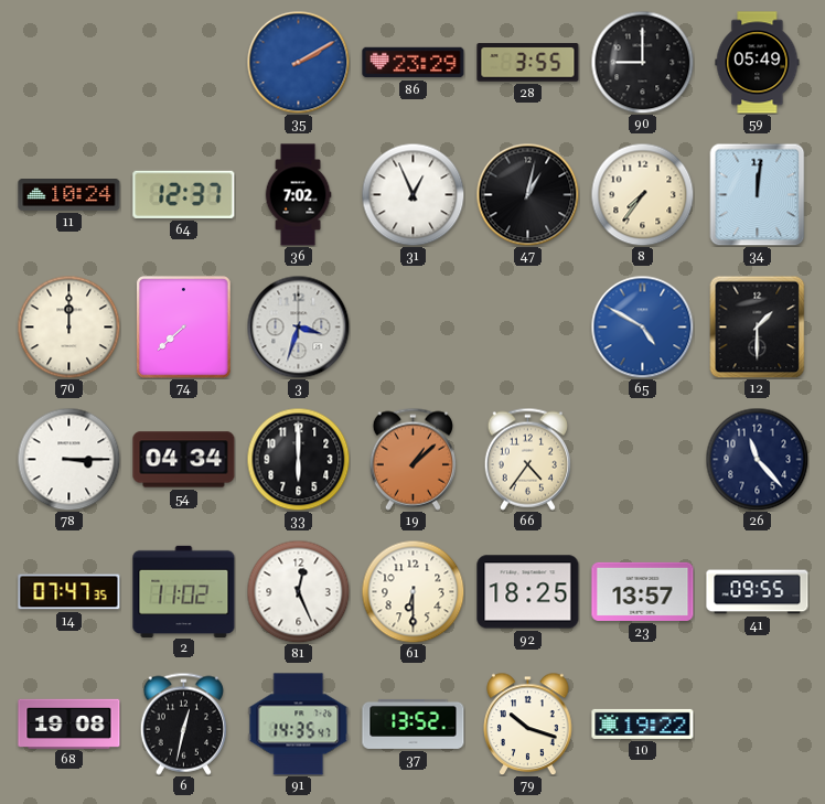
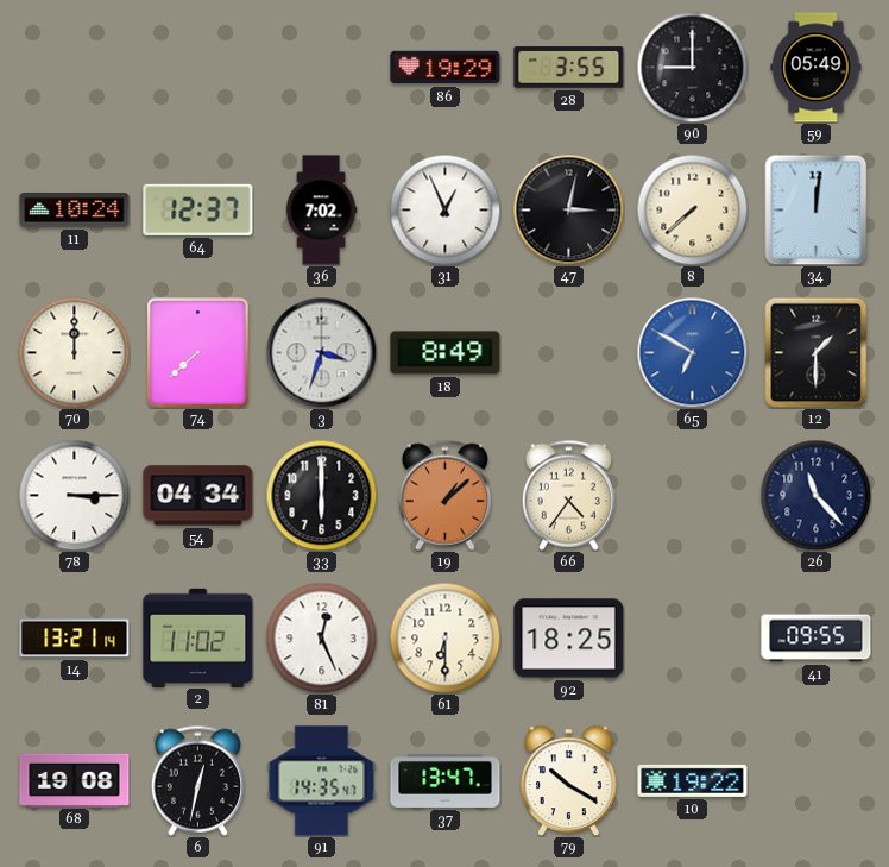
35: 2:10 -> none (298, 62)
86: 23:29 -> 19:29 (446, 68)
47: 1:02 -> 3:02 (568, 209)
8: 7:36 -> 7:38 (692, 209)
18: none -> 8:49 (446, 353)
65: 4:50 -> 6:50 (692, 352)
14: 07:47 -> 13:21 (75, 639)
23: 13:57 -> none (643, 591)
37: 13:52 -> 13:47 (446, 780)
79: 10:18 -> 10:20 (569, 780)
